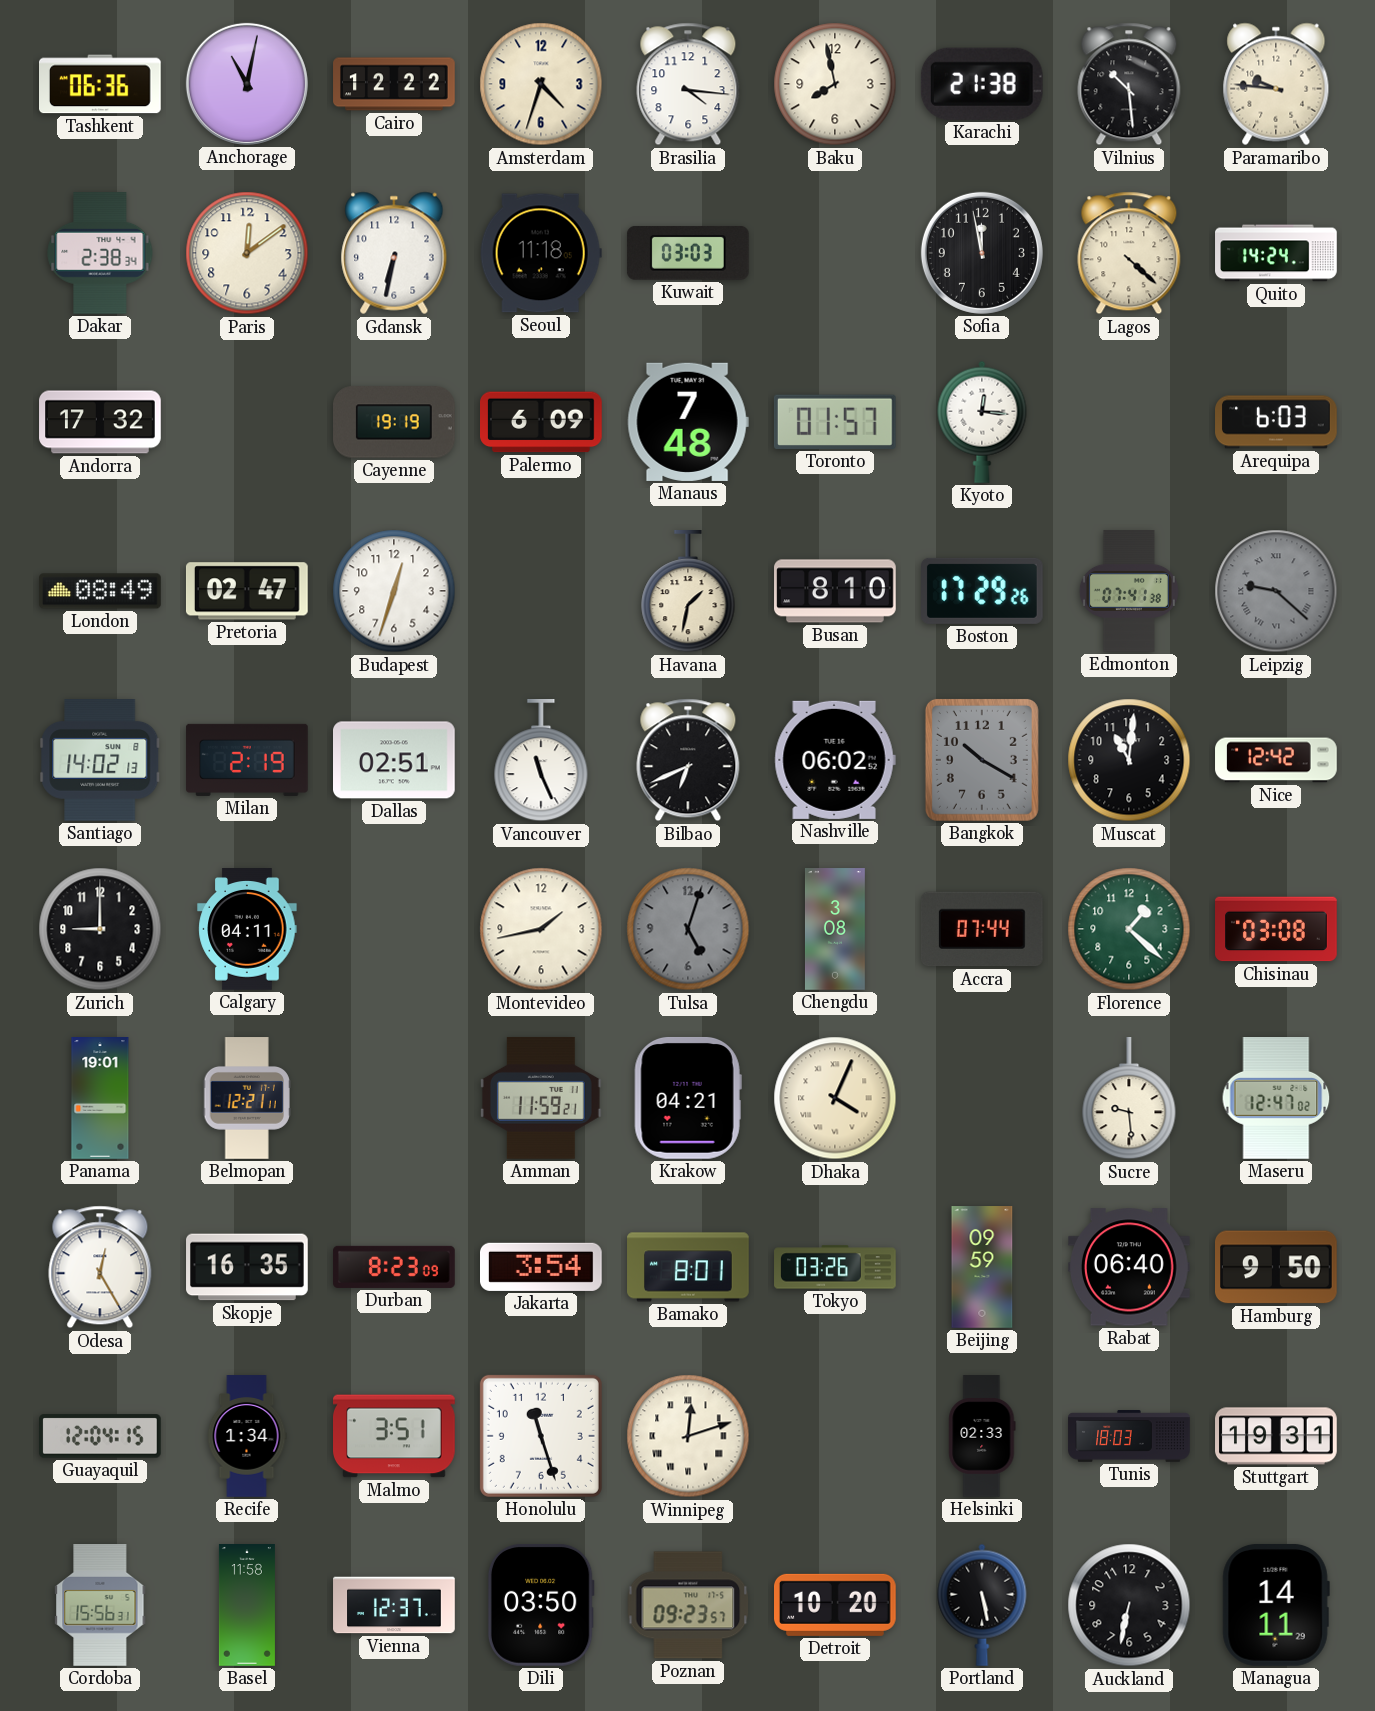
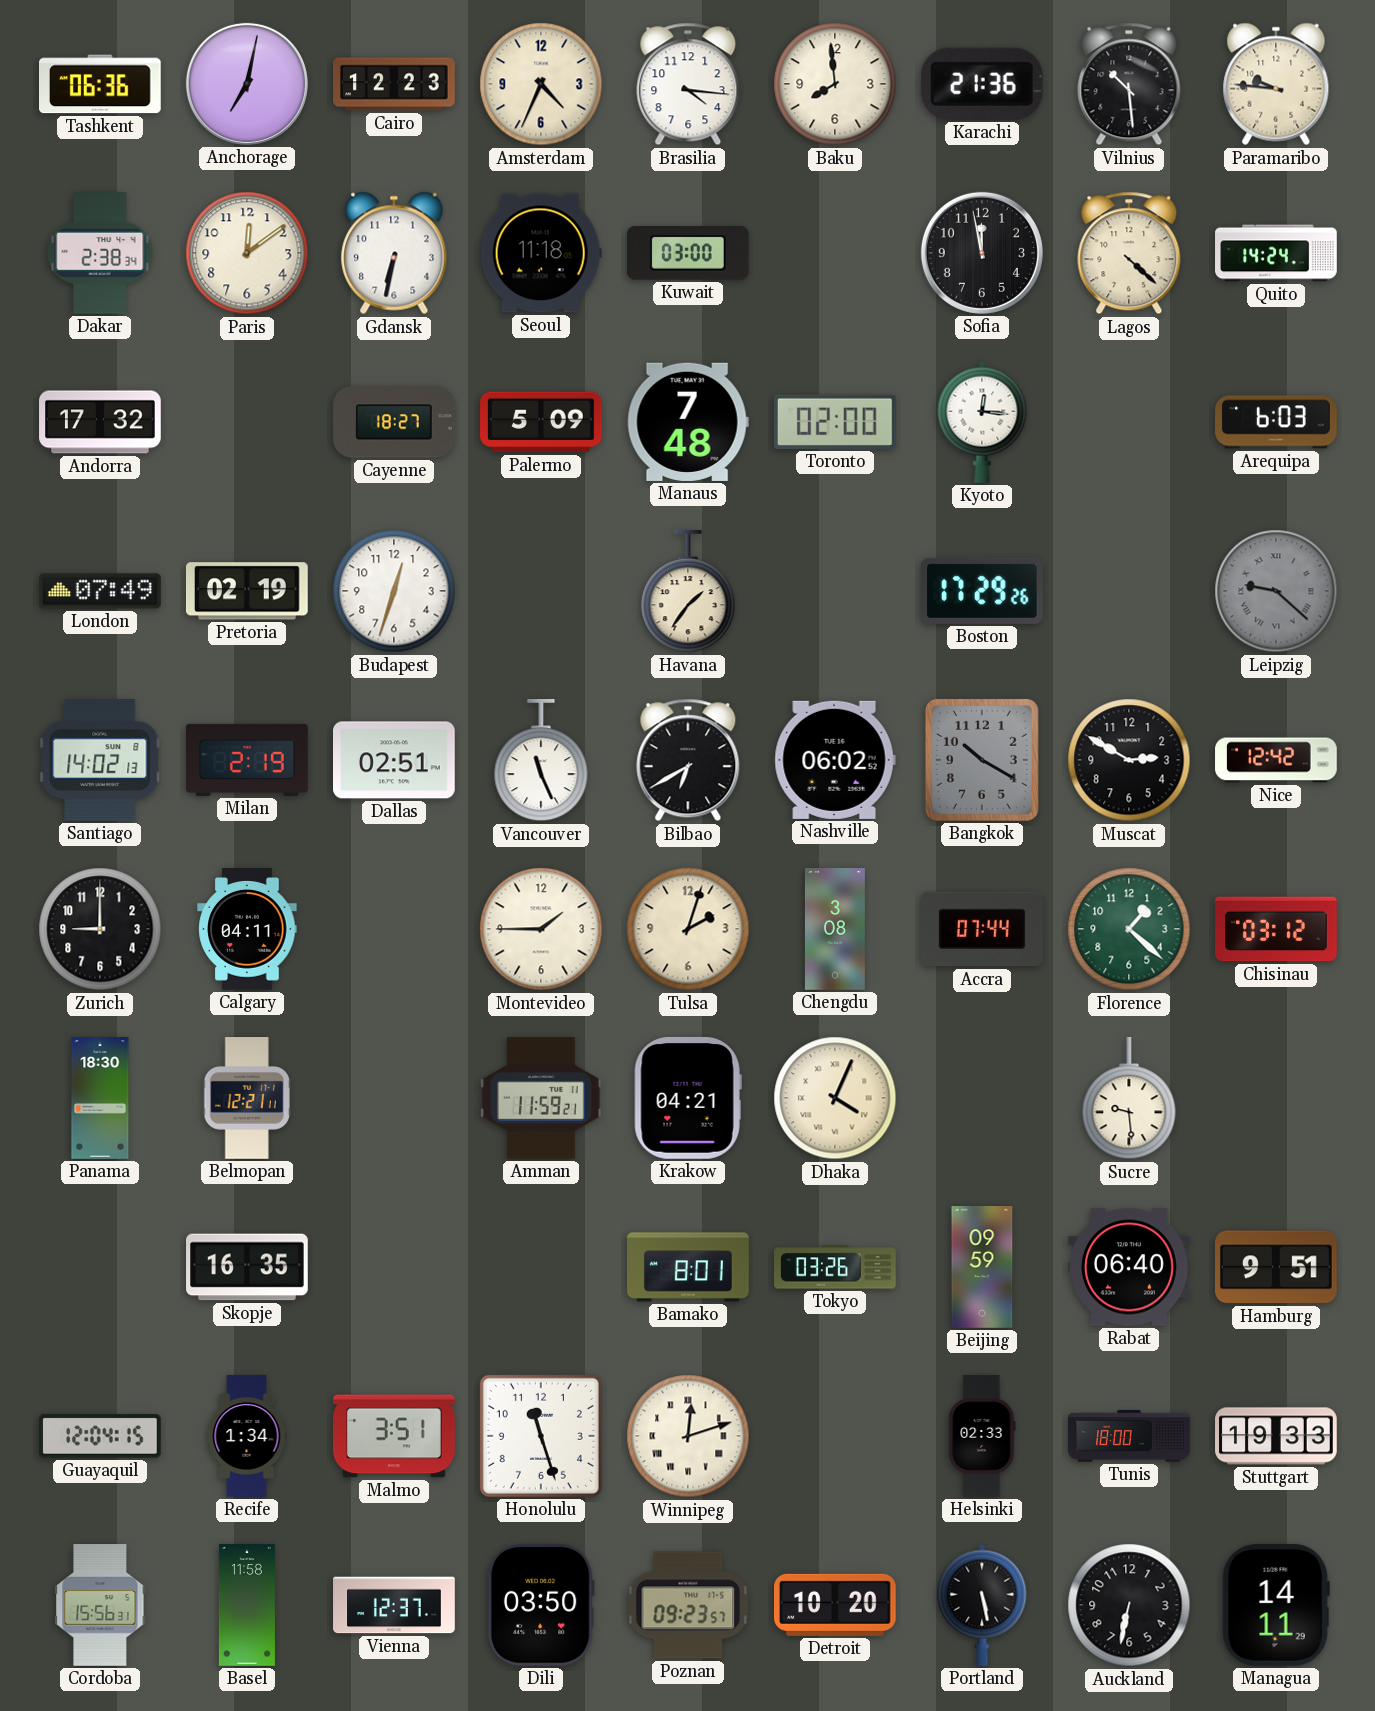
Anchorage: 11:02 -> 7:02 (247, 84)
Cairo: 12:22 -> 12:23 (394, 84)
Amsterdam: 4:33 -> 4:34 (541, 84)
Baku: 7:58 -> 7:59 (835, 84)
Karachi: 21:38 -> 21:36 (982, 84)
Kuwait: 03:03 -> 03:00 (688, 253)
Cayenne: 19:19 -> 18:27 (395, 422)
Palermo: 6:09 -> 5:09 (542, 422)
Toronto: 01:57 -> 02:00 (835, 422)
London: 08:49 -> 07:49 (101, 591)
Pretoria: 02:47 -> 02:19 (247, 591)
Havana: 1:32 -> 1:36 (688, 592)
Busan: 8:10 -> none (835, 591)
Edmonton: 07:41 -> none (1129, 591)
Bilbao: 6:41 -> 6:40 (688, 760)
Muscat: 11:01 -> 2:50 (1129, 760)
Montevideo: 1:43 -> 1:45 (541, 929)
Tulsa: 5:03 -> 2:03 (688, 929)
Tulsa dial: grey -> cream (688, 929)
Chisinau: 03:08 -> 03:12 (1276, 929)
Panama: 19:01 -> 18:30 (100, 1098)
Maseru: 12:47 -> none (1276, 1099)
Odesa: 12:25 -> none (100, 1267)
Durban: 8:23 -> none (394, 1267)
Jakarta: 3:54 -> none (542, 1267)
Hamburg: 9:50 -> 9:51 (1277, 1267)
Tunis: 18:03 -> 18:00 (1129, 1436)
Stuttgart: 19:31 -> 19:33 (1276, 1436)
